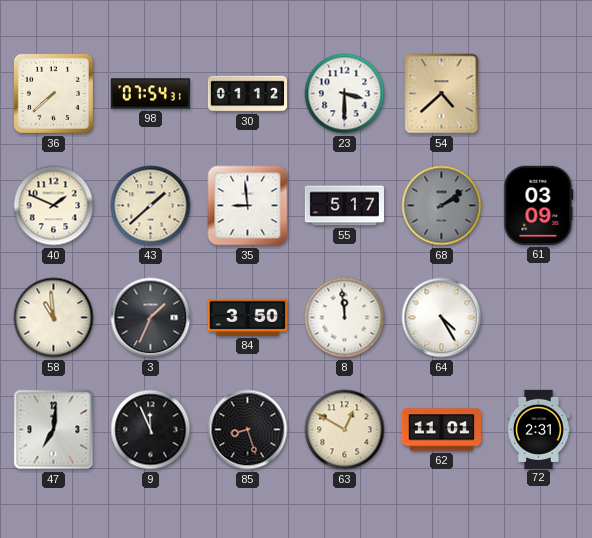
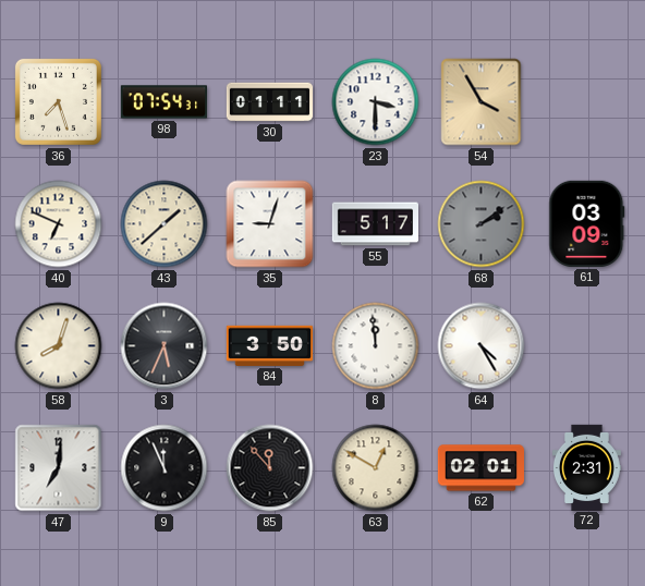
36: 7:38 -> 7:27 (58, 101)
30: 01:12 -> 01:11 (269, 102)
54: 4:38 -> 3:55 (482, 102)
40: 1:49 -> 6:49 (59, 224)
35: 8:59 -> 9:03 (270, 224)
58: 10:59 -> 8:03 (59, 346)
3: 1:34 -> 5:34 (165, 346)
85: 8:27 -> 11:53 (270, 468)
62: 11:01 -> 02:01 (480, 468)
